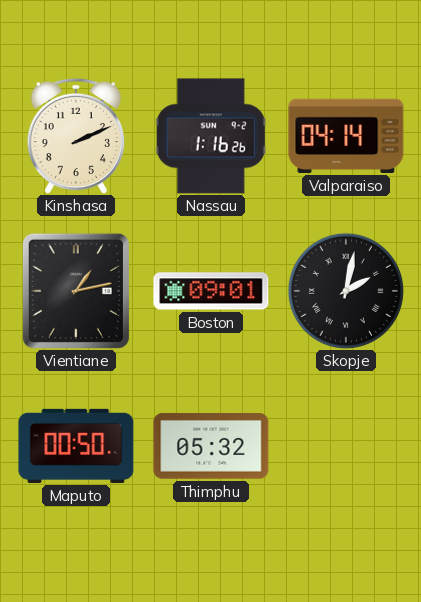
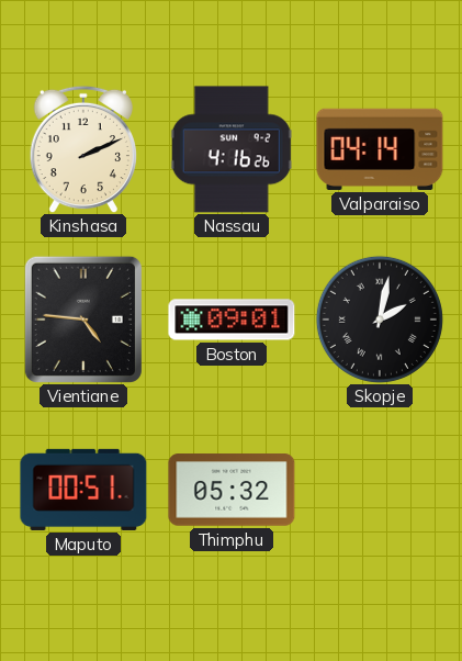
Nassau: 1:16 -> 4:16 (232, 149)
Vientiane: 1:13 -> 4:46 (83, 320)
Maputo: 00:50 -> 00:51 (83, 490)
